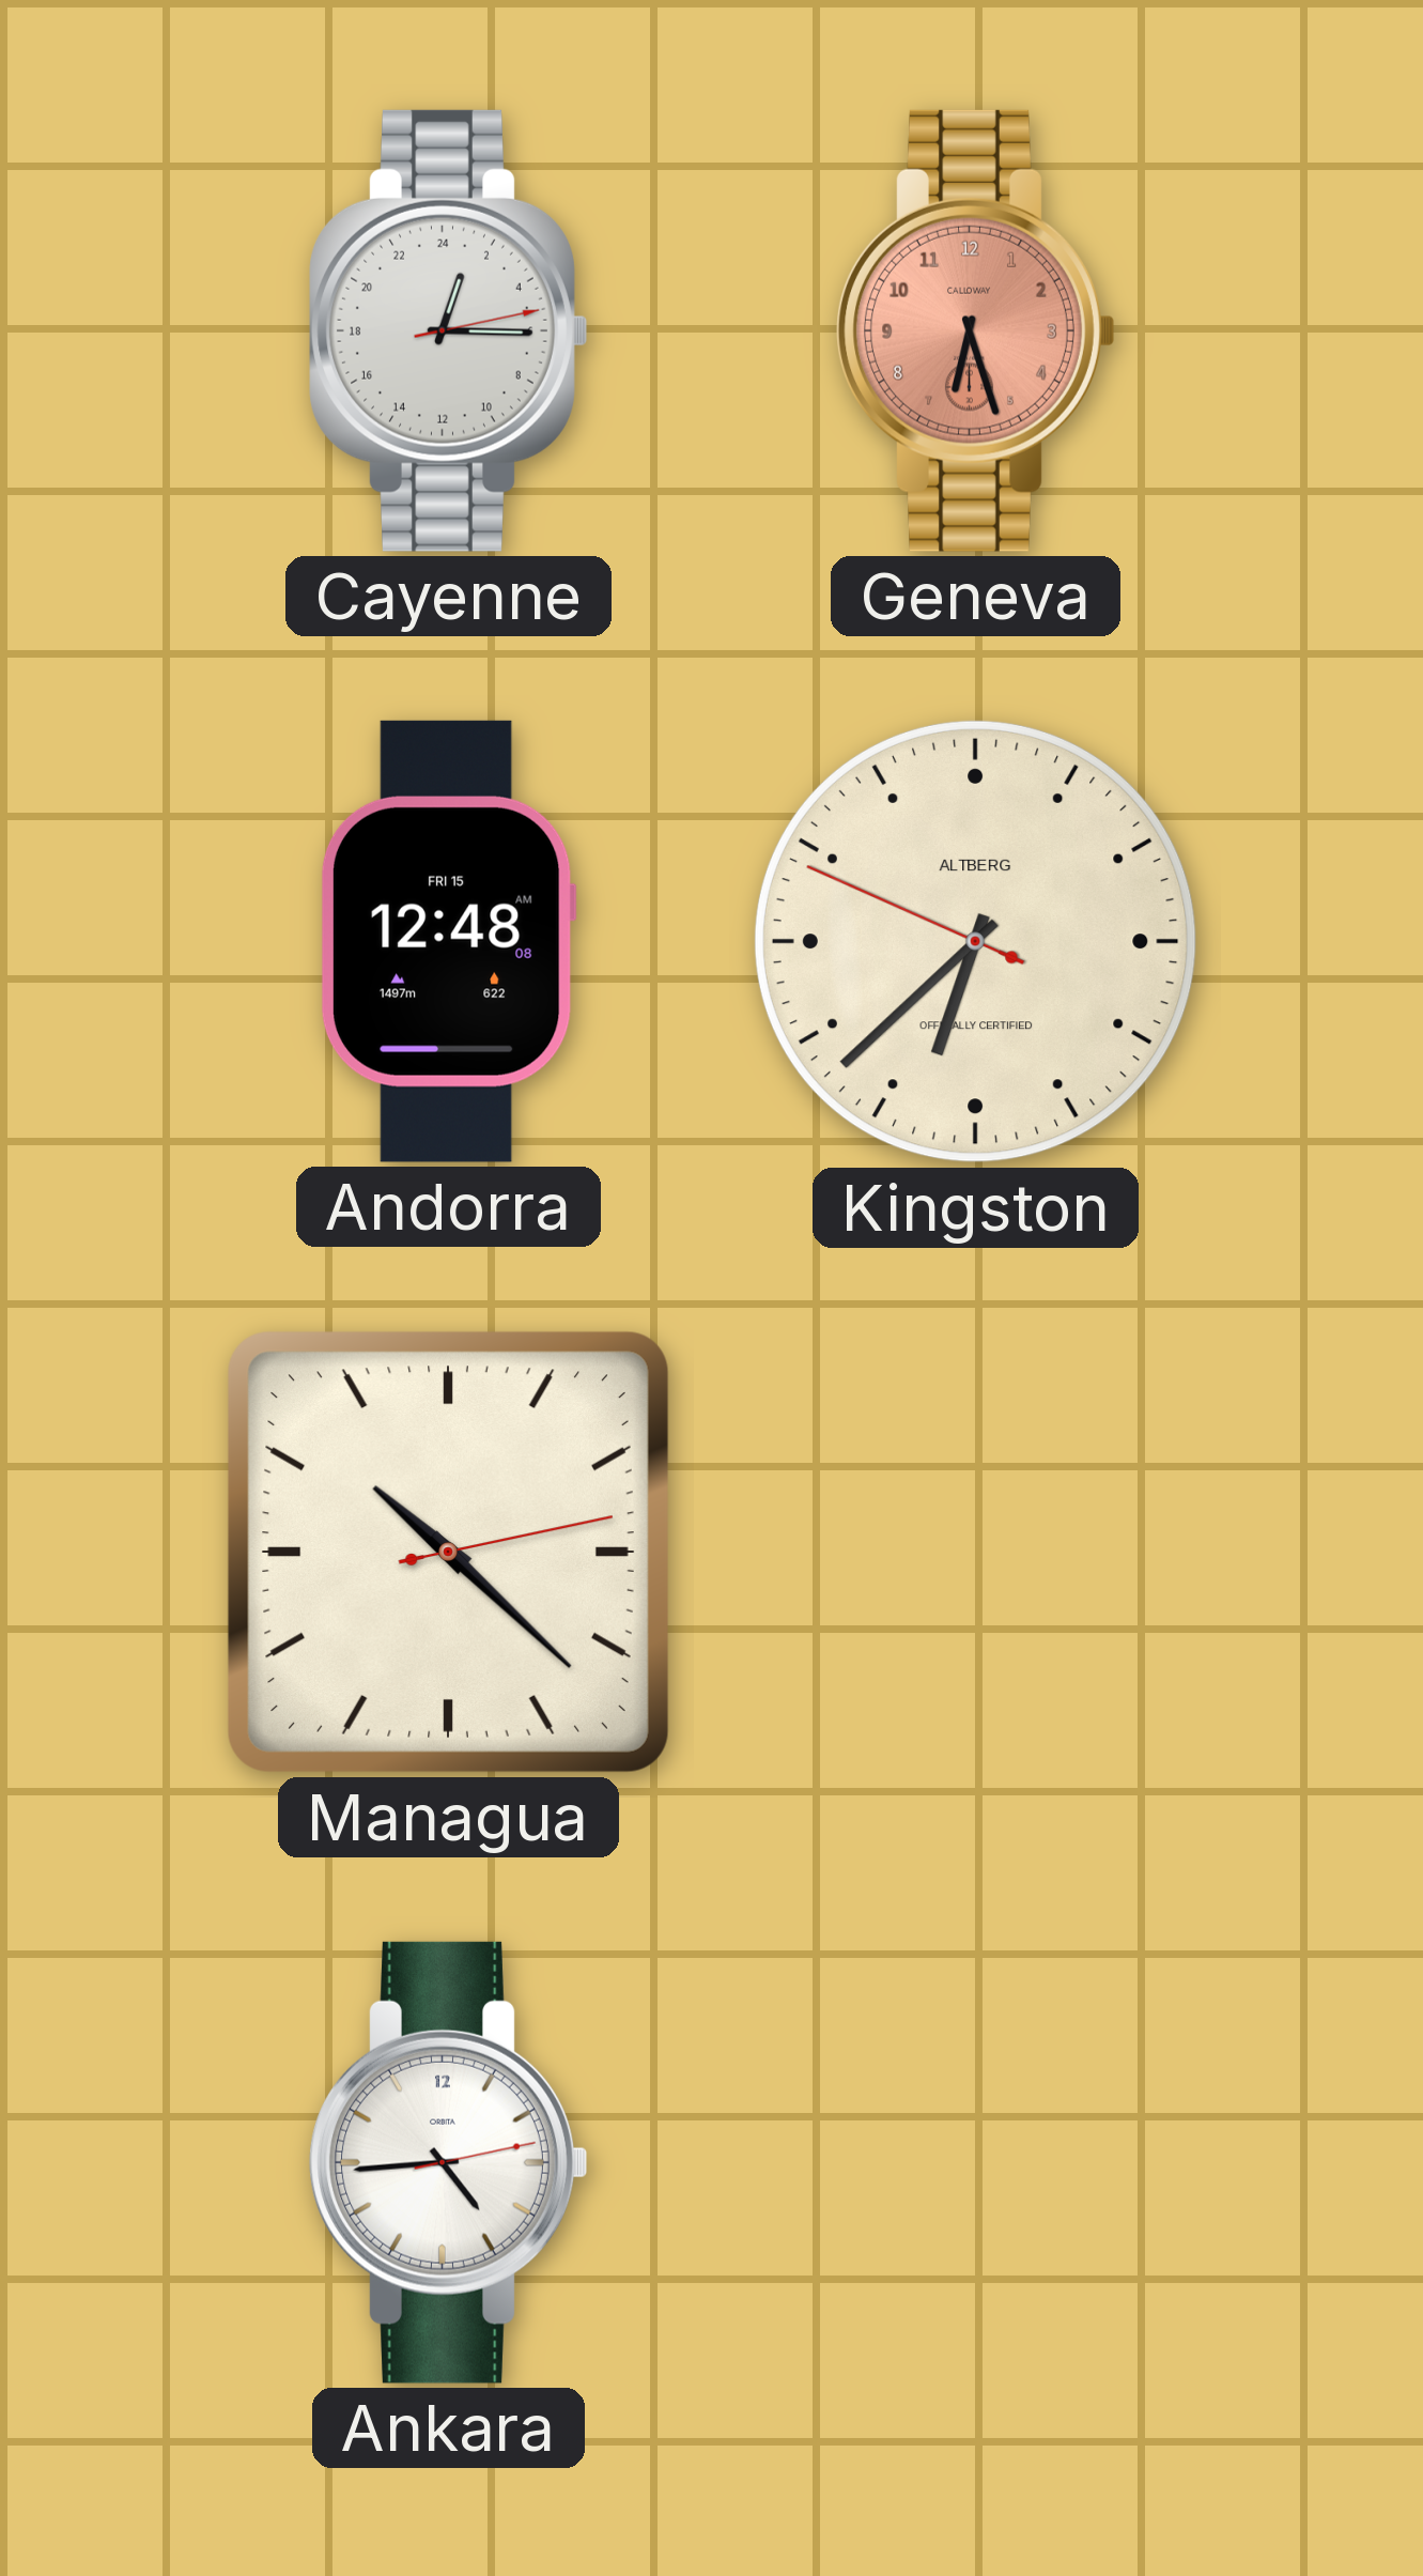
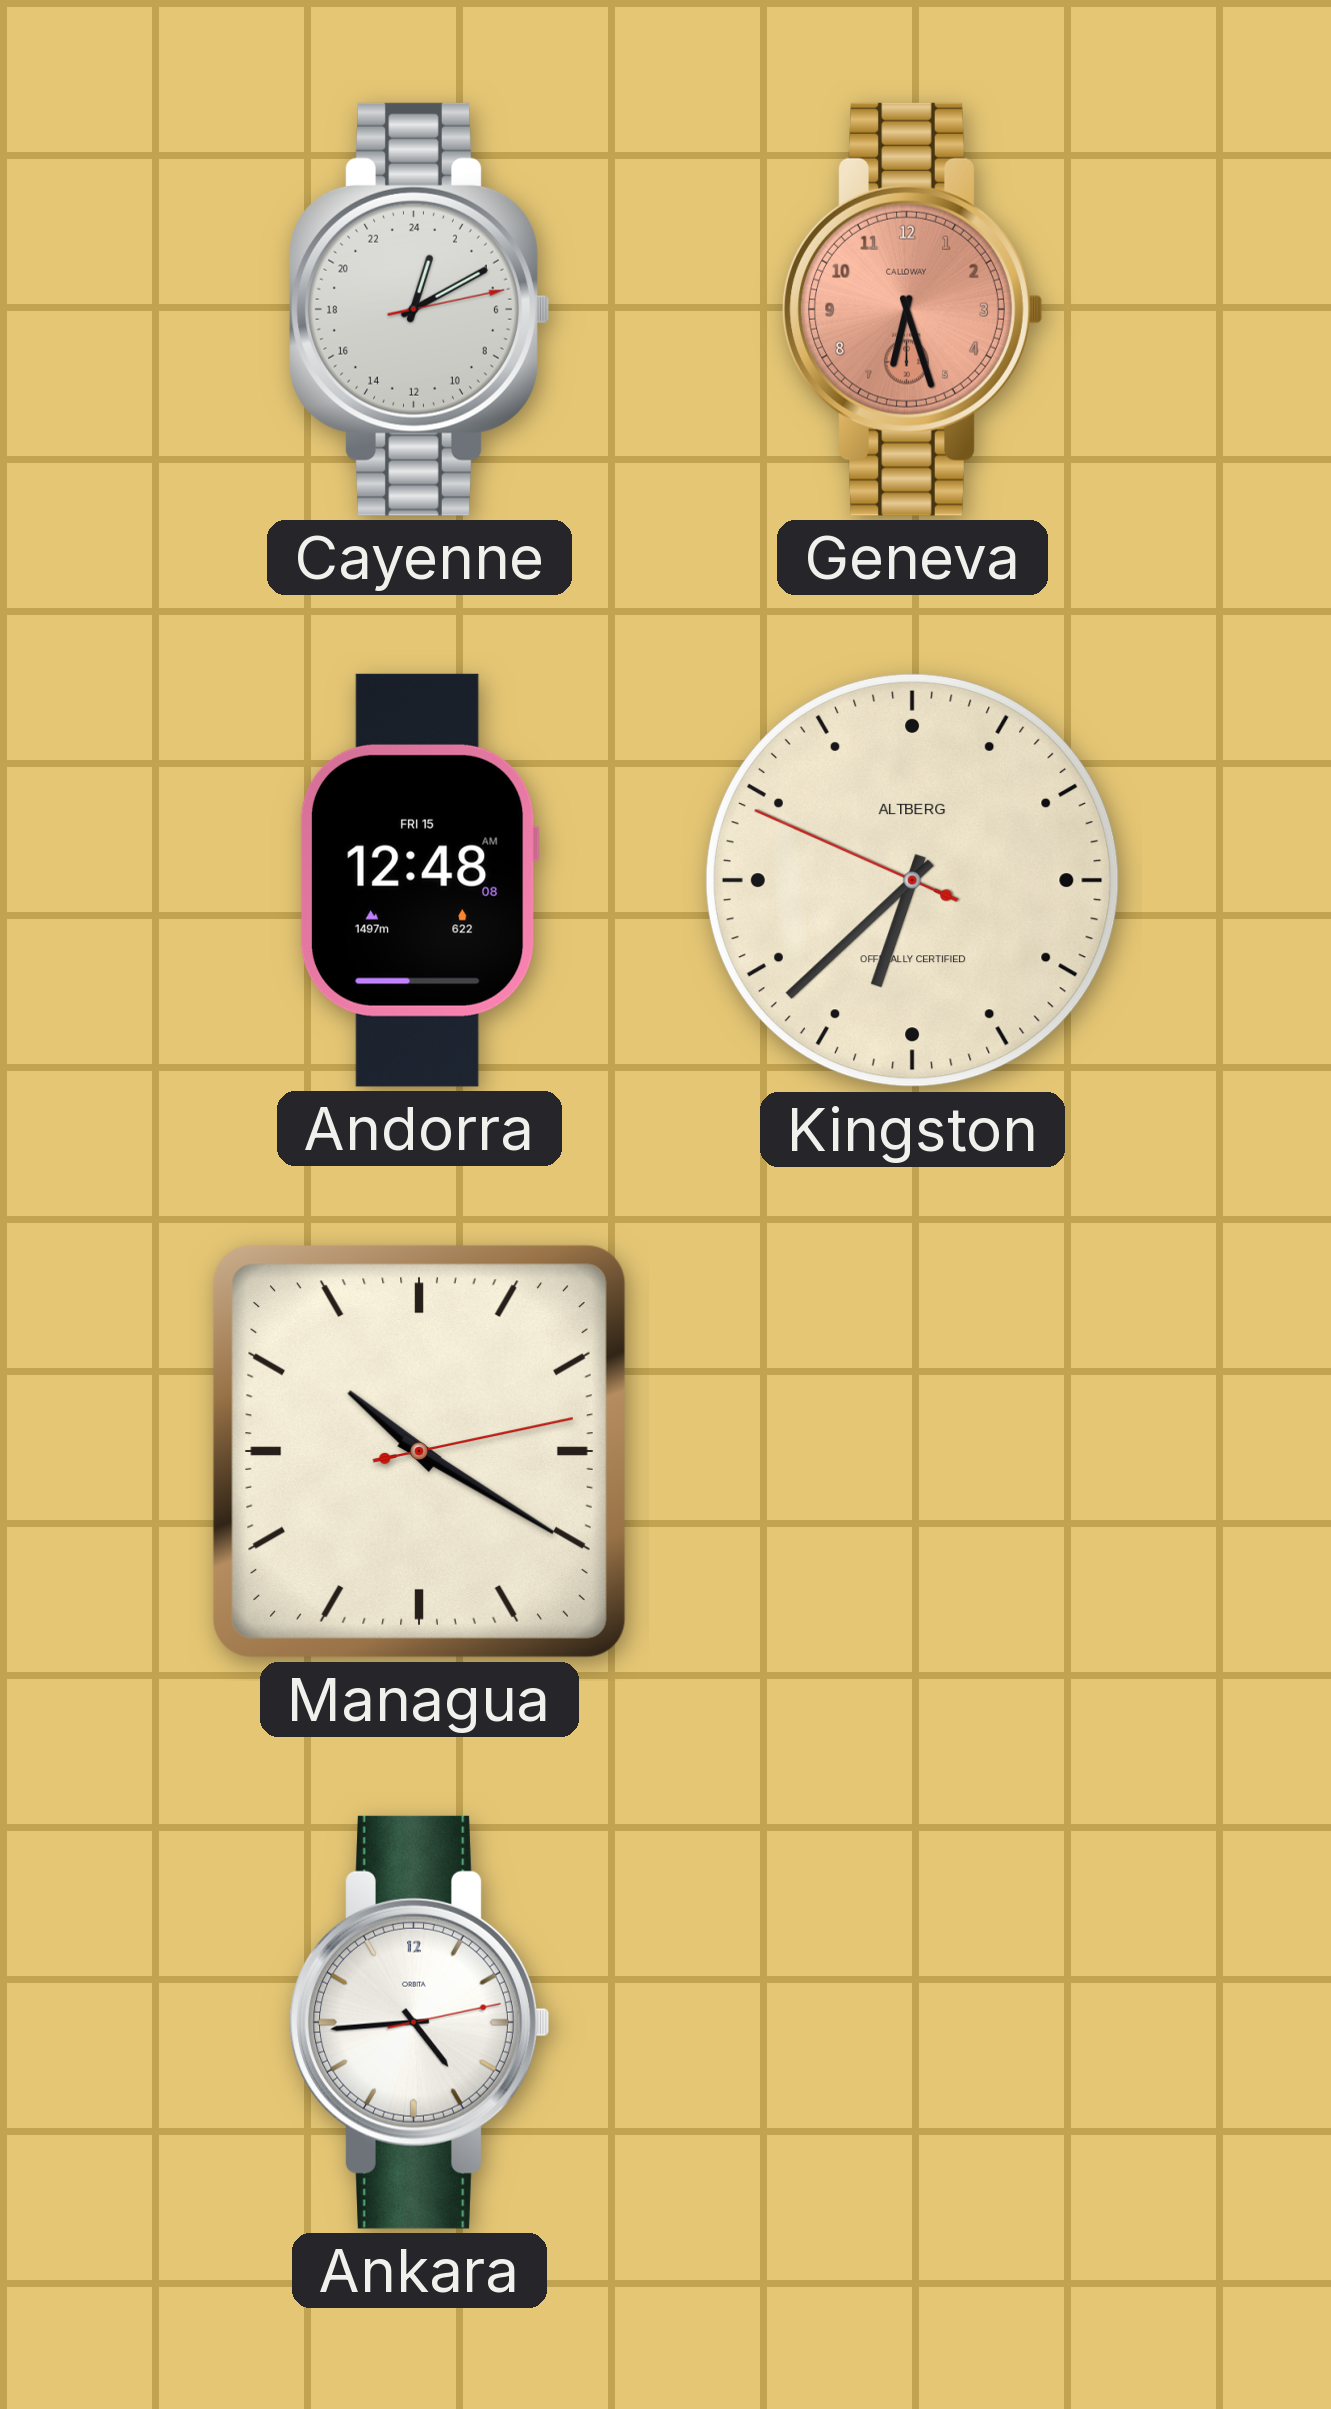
Cayenne: 1:15 -> 1:10 (420, 309)
Managua: 10:22 -> 10:20 (419, 1451)
